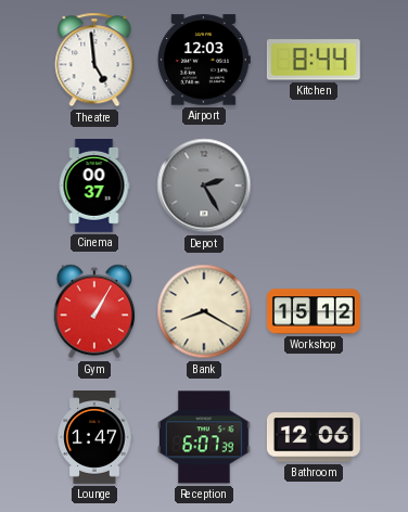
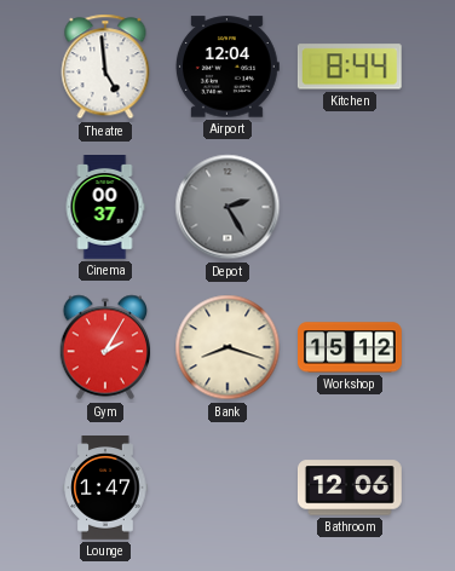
Airport: 12:03 -> 12:04 (227, 67)
Gym: 1:05 -> 2:05 (105, 347)
Bank: 8:20 -> 8:18 (227, 347)
Reception: 6:07 -> none (204, 437)
